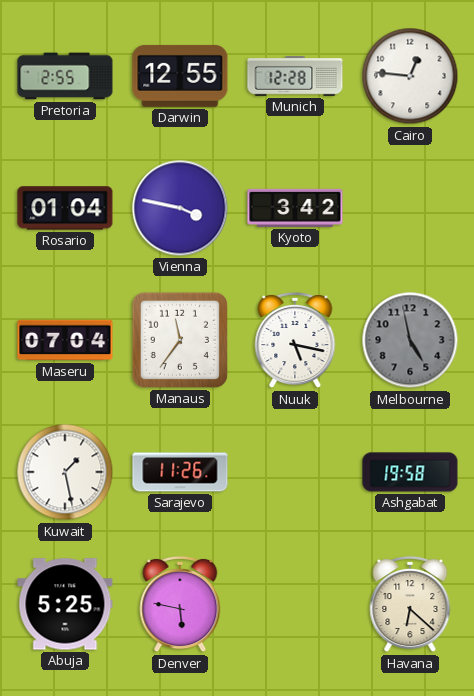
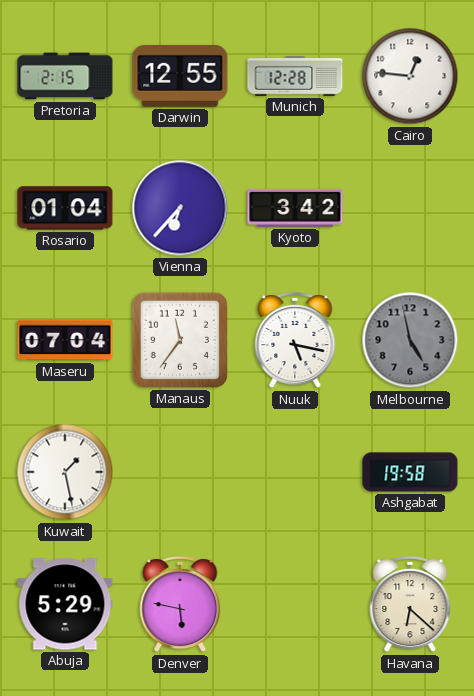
Pretoria: 2:55 -> 2:15 (65, 76)
Vienna: 3:47 -> 6:37 (180, 208)
Sarajevo: 11:26 -> none (180, 472)
Abuja: 5:25 -> 5:29 (65, 604)
